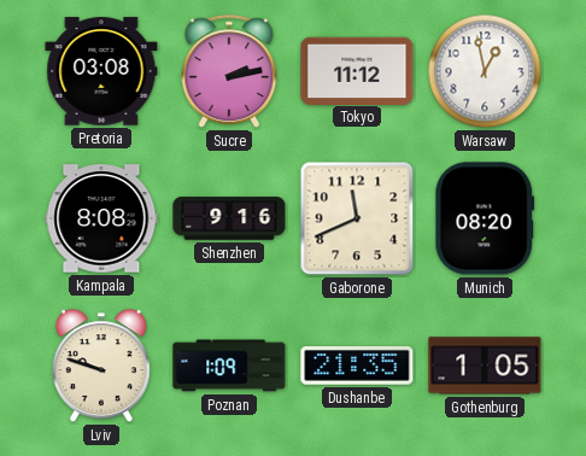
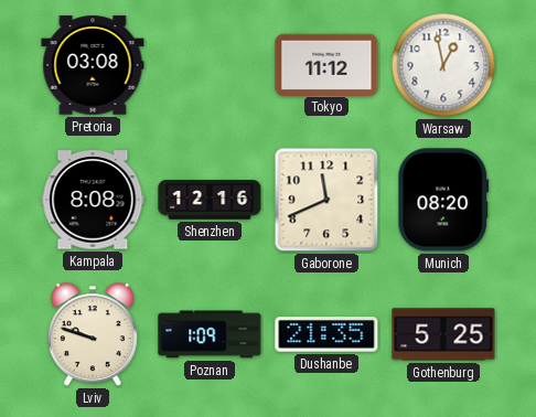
Sucre: 2:13 -> none (229, 71)
Shenzhen: 9:16 -> 12:16 (210, 200)
Gothenburg: 1:05 -> 5:25 (443, 334)
